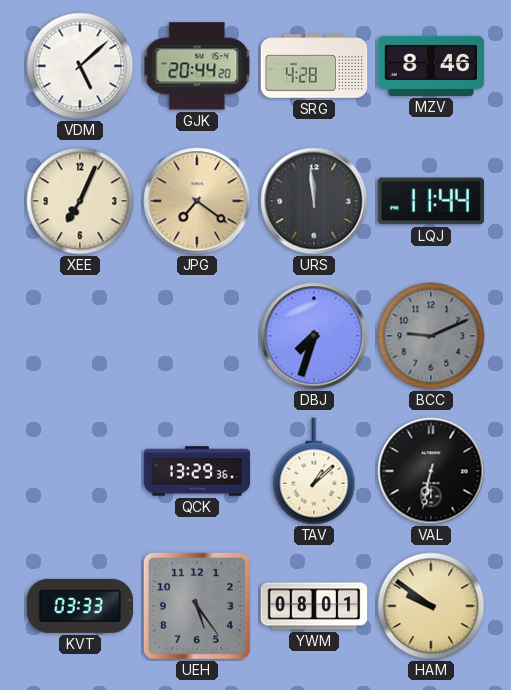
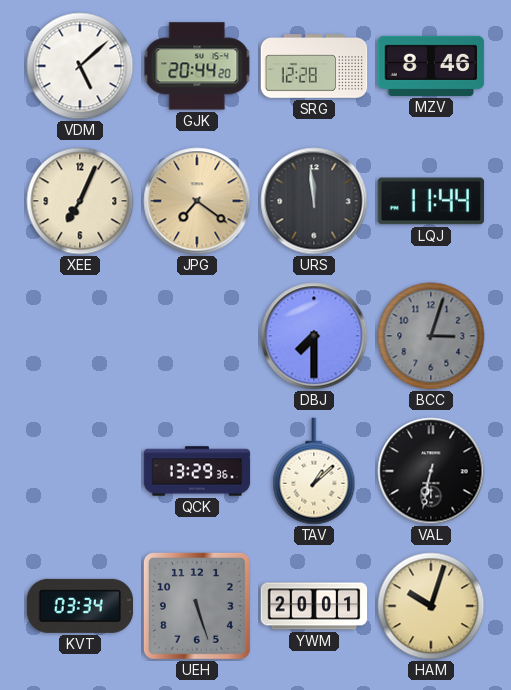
SRG: 4:28 -> 12:28 (314, 66)
DBJ: 7:33 -> 7:30 (314, 336)
BCC: 9:11 -> 3:03 (431, 336)
KVT: 03:33 -> 03:34 (80, 606)
UEH: 5:24 -> 5:27 (197, 606)
YWM: 08:01 -> 20:01 (314, 606)
HAM: 9:51 -> 10:03 (431, 606)
